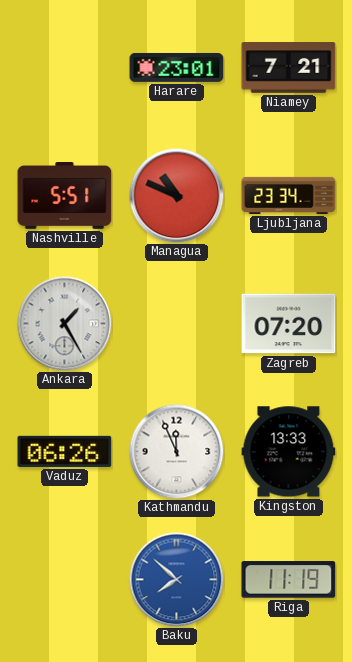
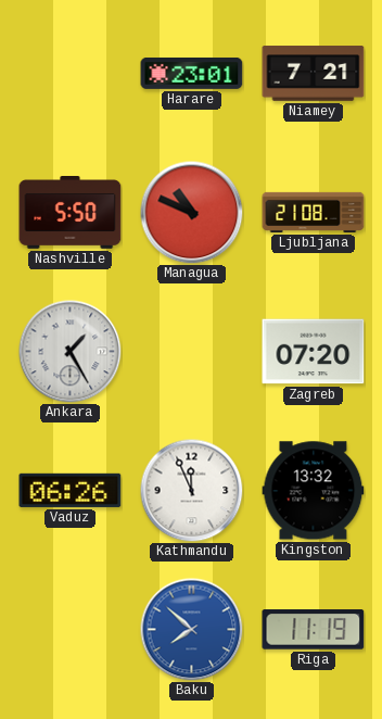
Nashville: 5:51 -> 5:50 (71, 213)
Ljubljana: 23:34 -> 21:08 (314, 212)
Kingston: 13:33 -> 13:32 (314, 491)
